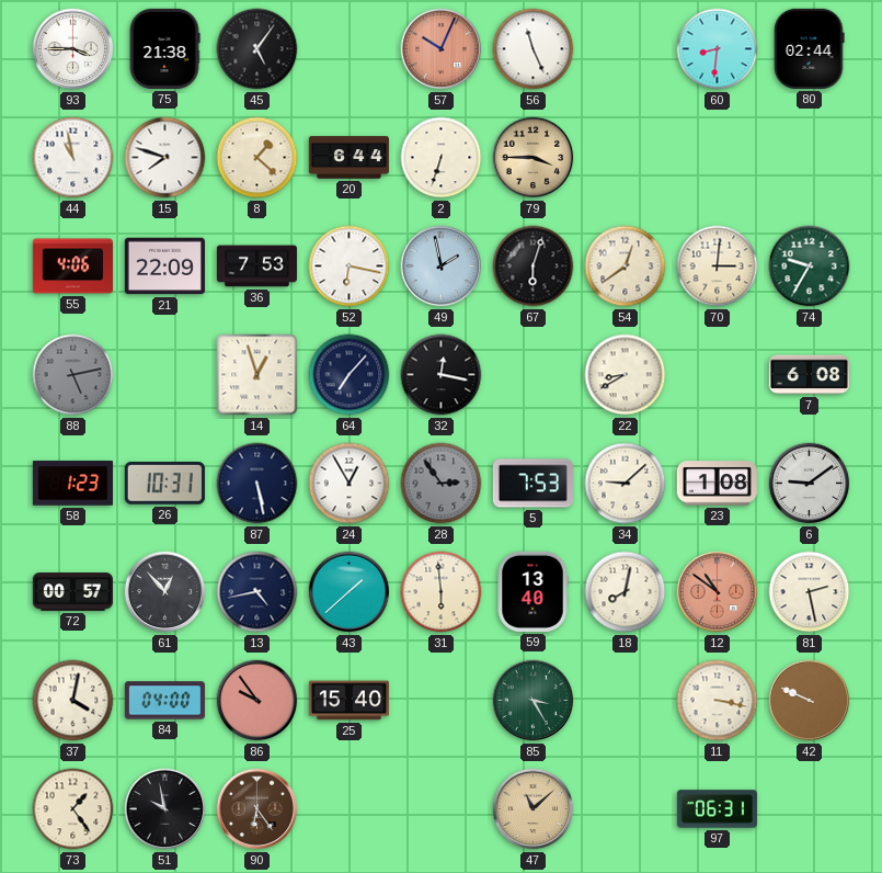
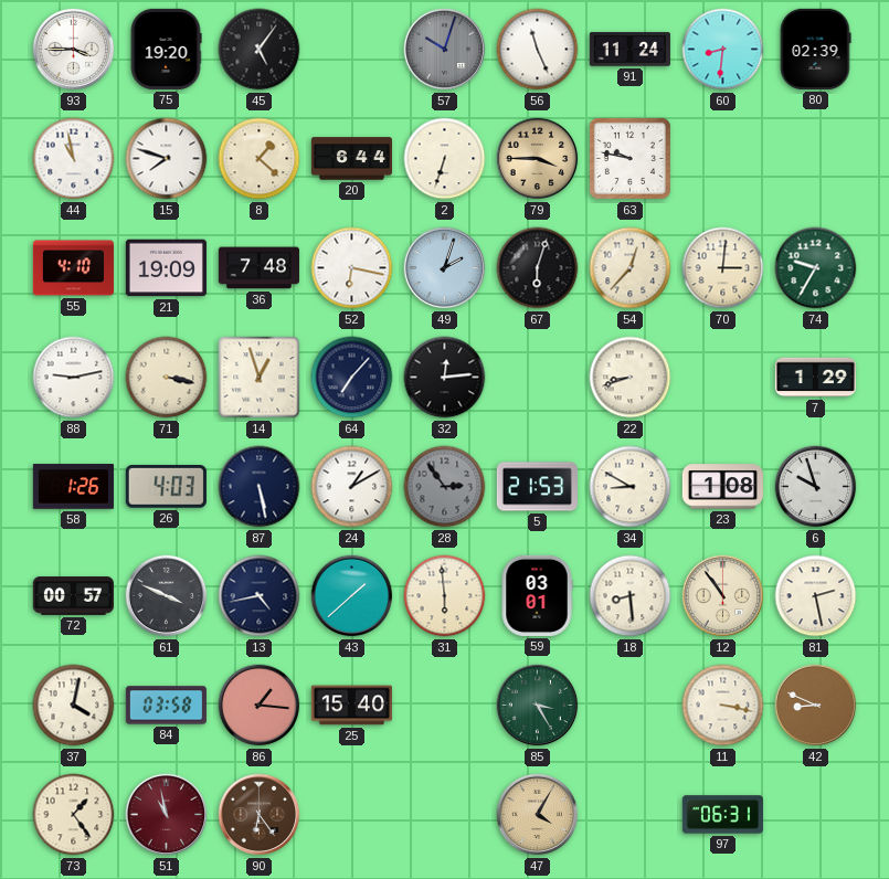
75: 21:38 -> 19:20 (166, 49)
57: 10:04 -> 10:03 (445, 50)
57 dial: salmon -> grey (445, 50)
91: none -> 11:24 (629, 50)
80: 02:44 -> 02:39 (816, 49)
63: none -> 9:47 (629, 158)
55: 4:06 -> 4:10 (73, 268)
21: 22:09 -> 19:09 (166, 268)
36: 7:53 -> 7:48 (258, 268)
49: 1:58 -> 2:03 (445, 268)
54: 12:39 -> 12:37 (631, 268)
88: 5:13 -> 9:13 (74, 378)
88 dial: grey -> white (74, 378)
71: none -> 3:17 (167, 378)
32: 12:17 -> 12:14 (445, 378)
22: 8:40 -> 8:42 (631, 378)
7: 6:08 -> 1:29 (815, 378)
58: 1:23 -> 1:26 (73, 487)
26: 10:31 -> 4:03 (166, 487)
24: 12:55 -> 1:10 (352, 487)
5: 7:53 -> 21:53 (537, 487)
34: 9:08 -> 8:50 (631, 487)
6: 9:09 -> 9:57 (816, 487)
61: 12:53 -> 3:49 (167, 596)
59: 13:40 -> 03:01 (537, 595)
18: 8:02 -> 8:29 (631, 596)
12: 10:51 -> 10:54 (723, 596)
12 dial: salmon -> cream (723, 596)
84: 04:00 -> 03:58 (166, 706)
86: 9:54 -> 1:16 (260, 706)
42: 9:49 -> 8:49 (816, 706)
51: 9:58 -> 10:58 (167, 815)
51 dial: black -> burgundy (167, 815)
47: 11:08 -> 4:05 (538, 815)
